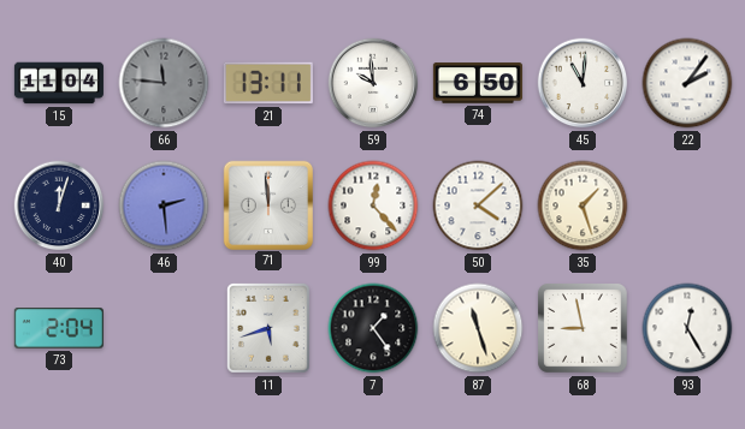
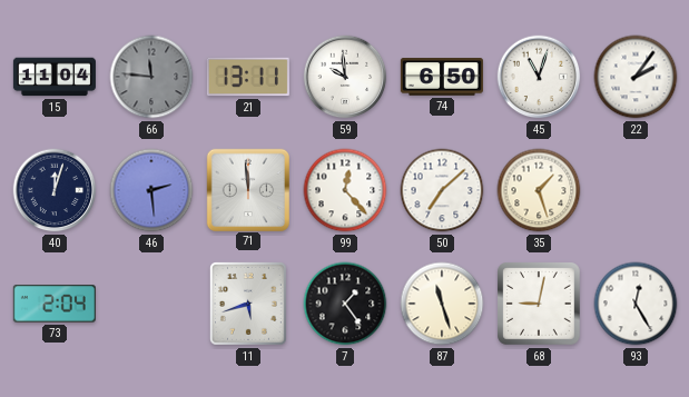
45: 11:01 -> 11:03 (539, 77)
50: 4:08 -> 7:08 (442, 190)
68: 8:58 -> 9:02 (539, 304)
